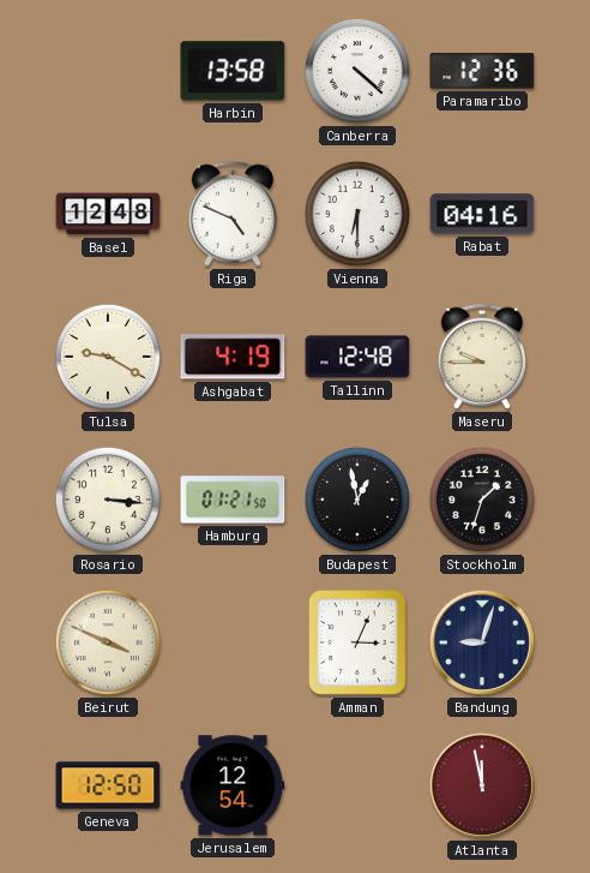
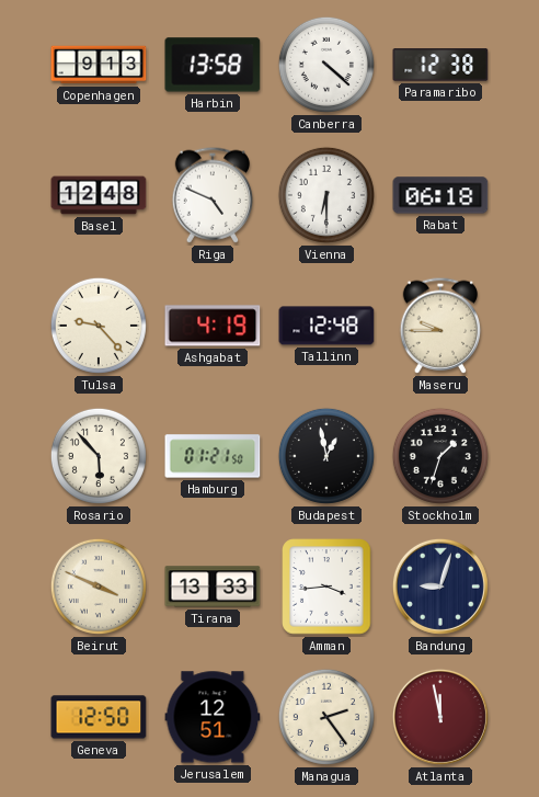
Copenhagen: none -> 9:13 (99, 65)
Paramaribo: 12:36 -> 12:38 (440, 65)
Rabat: 04:16 -> 06:18 (440, 195)
Tulsa: 9:20 -> 9:23 (99, 326)
Rosario: 3:16 -> 5:53 (99, 456)
Tirana: none -> 13:33 (213, 587)
Amman: 3:04 -> 3:44 (326, 587)
Jerusalem: 12:54 -> 12:51 (213, 717)
Managua: none -> 2:24 (326, 717)
